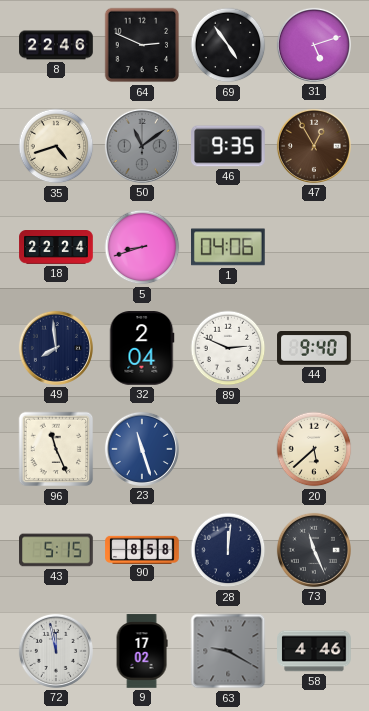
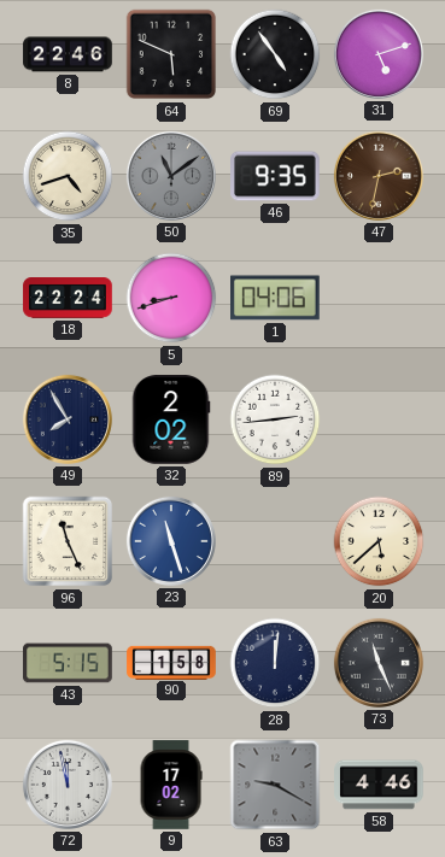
64: 2:49 -> 5:49 (171, 54)
47: 12:55 -> 2:32 (379, 176)
49: 7:59 -> 7:55 (68, 419)
32: 2:04 -> 2:02 (171, 419)
89: 2:49 -> 2:44 (275, 419)
44: 9:40 -> none (314, 348)
90: 8:58 -> 1:58 (171, 662)
